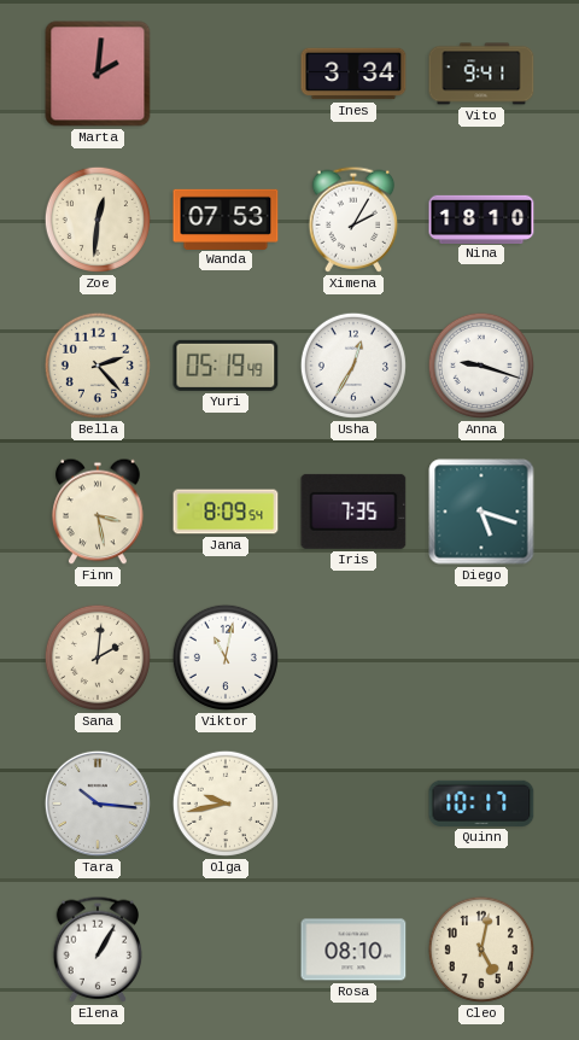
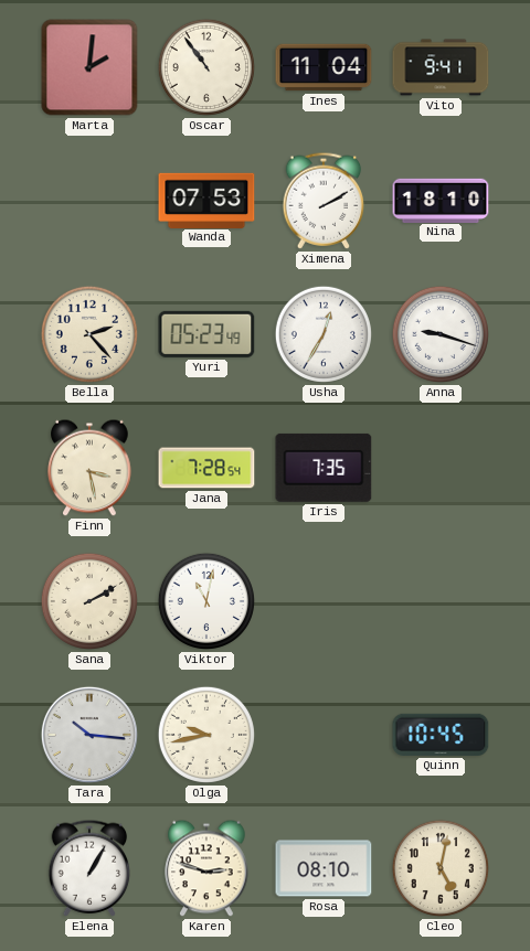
Oscar: none -> 10:54 (206, 67)
Ines: 3:34 -> 11:04 (324, 67)
Zoe: 12:31 -> none (98, 220)
Ximena: 2:05 -> 2:10 (324, 201)
Yuri: 05:19 -> 05:23 (206, 334)
Jana: 8:09 -> 7:28 (206, 468)
Diego: 5:18 -> none (481, 512)
Sana: 2:01 -> 2:10 (89, 601)
Quinn: 10:17 -> 10:45 (441, 735)
Karen: none -> 2:48 (206, 868)
